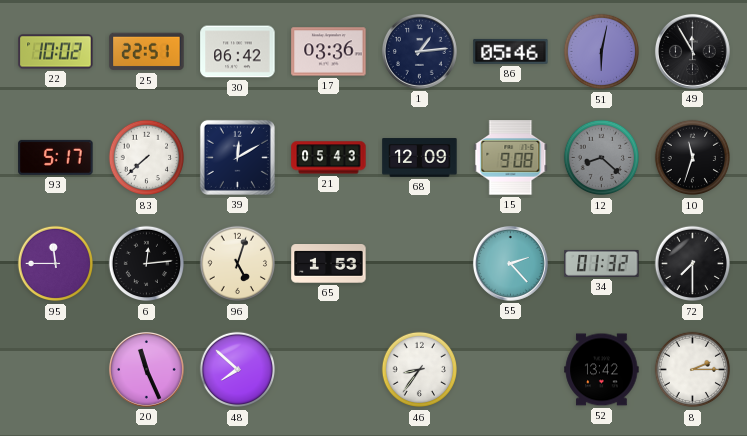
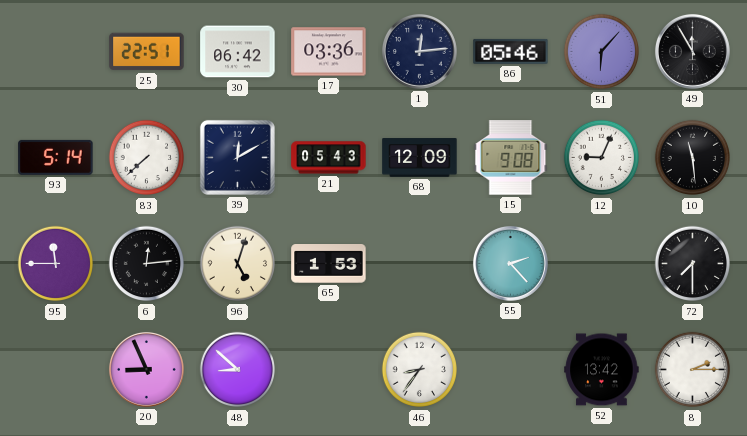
22: 10:02 -> none (56, 52)
1: 1:14 -> 12:14 (419, 51)
51: 6:02 -> 6:07 (602, 52)
93: 5:17 -> 5:14 (56, 157)
12: 8:22 -> 9:04 (602, 158)
12 dial: grey -> white (602, 158)
10: 11:33 -> 11:29 (693, 158)
34: 01:32 -> none (602, 263)
20: 11:26 -> 8:56 (146, 369)
48: 7:52 -> 8:52 (238, 370)
